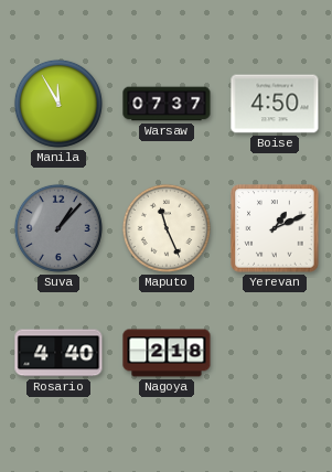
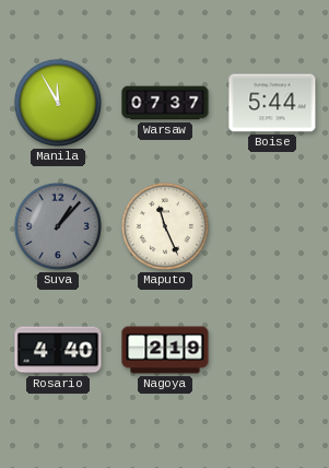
Boise: 4:50 -> 5:44 (272, 103)
Yerevan: 1:11 -> none (275, 228)
Nagoya: 2:18 -> 2:19 (165, 350)
